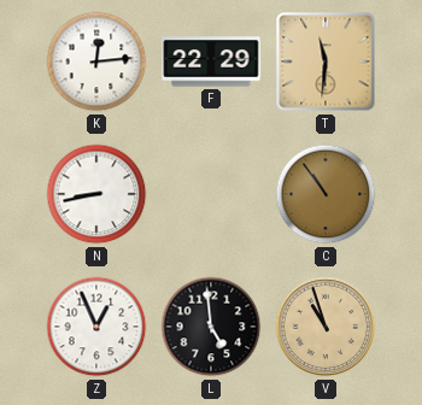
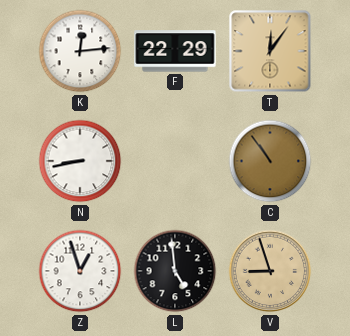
T: 11:31 -> 12:06 (270, 51)
Z: 12:56 -> 12:57 (80, 271)
V: 10:57 -> 8:57 (270, 271)
